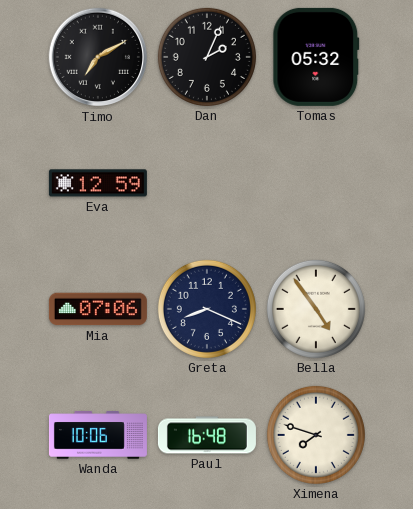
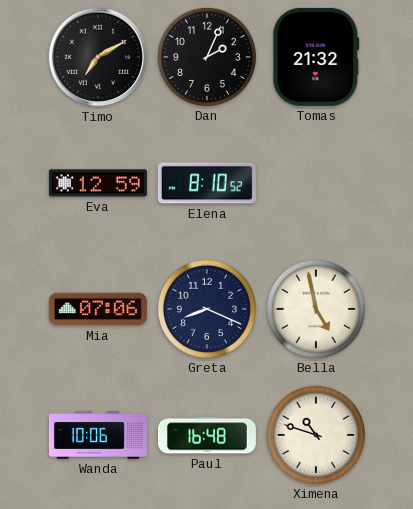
Tomas: 05:32 -> 21:32 (316, 57)
Elena: none -> 8:10 (207, 183)
Bella: 4:54 -> 4:58 (316, 309)
Ximena: 7:48 -> 10:48 (316, 435)
